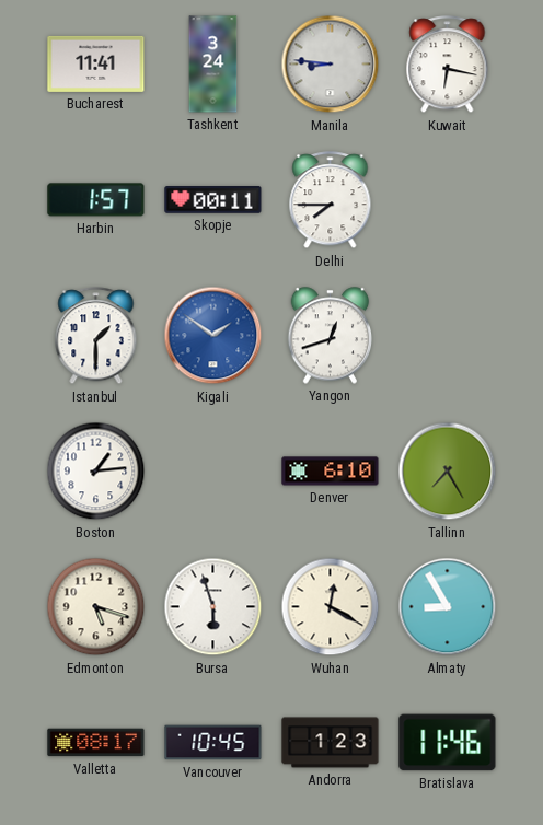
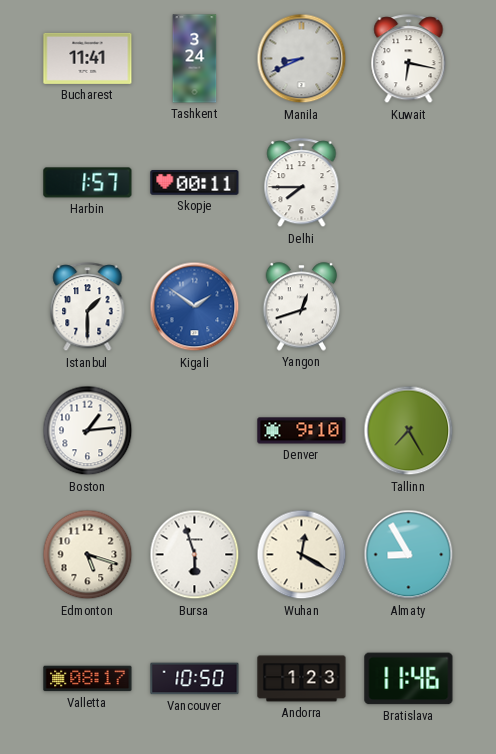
Manila: 8:46 -> 8:41 (302, 59)
Denver: 6:10 -> 9:10 (302, 431)
Vancouver: 10:45 -> 10:50 (195, 679)
